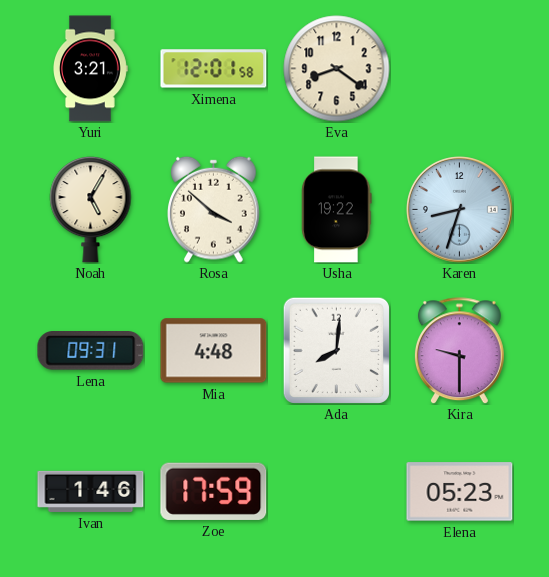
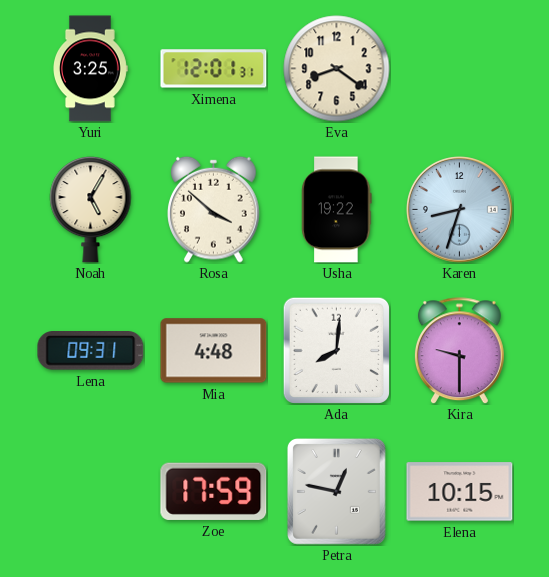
Yuri: 3:21 -> 3:25 (91, 69)
Ximena: 12:01:58 -> 12:01:31 (214, 69)
Ivan: 1:46 -> none (91, 491)
Petra: none -> 12:47 (336, 491)
Elena: 05:23 -> 10:15 (460, 492)
